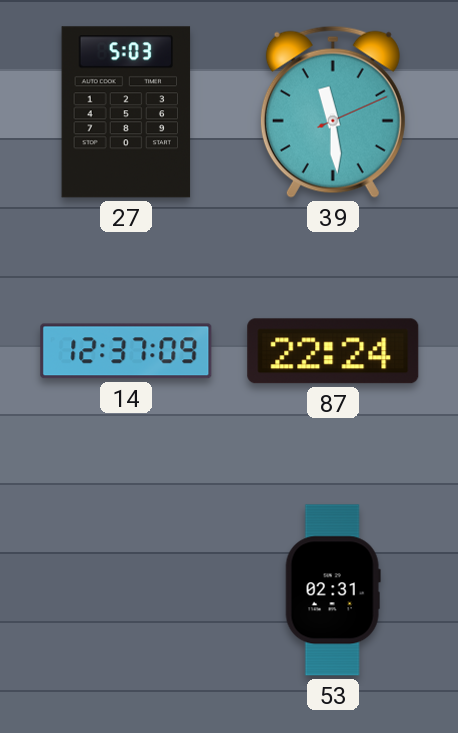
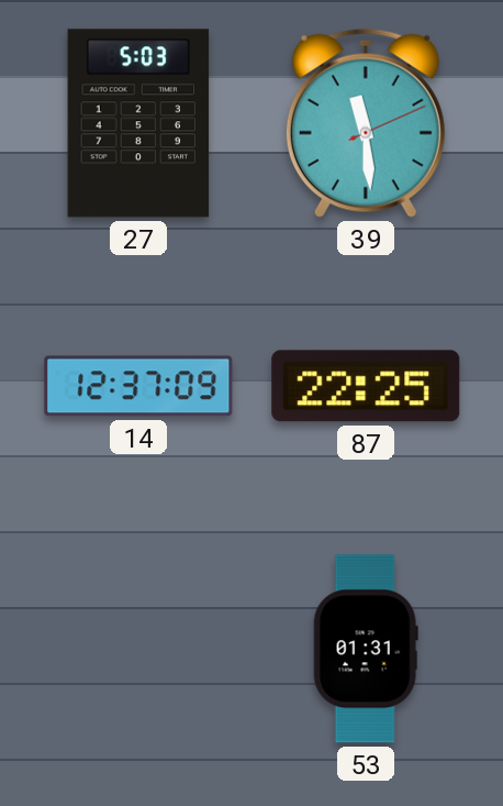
87: 22:24 -> 22:25 (366, 386)
53: 02:31 -> 01:31 (366, 649)
